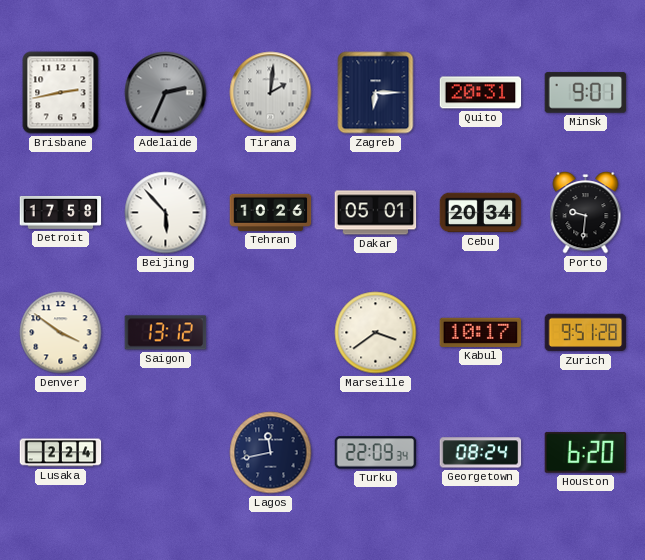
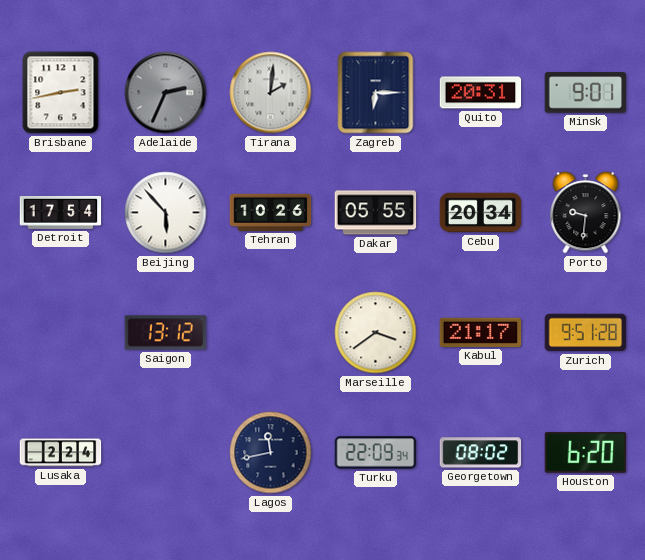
Detroit: 17:58 -> 17:54 (61, 212)
Dakar: 05:01 -> 05:55 (376, 213)
Denver: 3:51 -> none (61, 333)
Kabul: 10:17 -> 21:17 (481, 332)
Georgetown: 08:24 -> 08:02 (481, 453)
